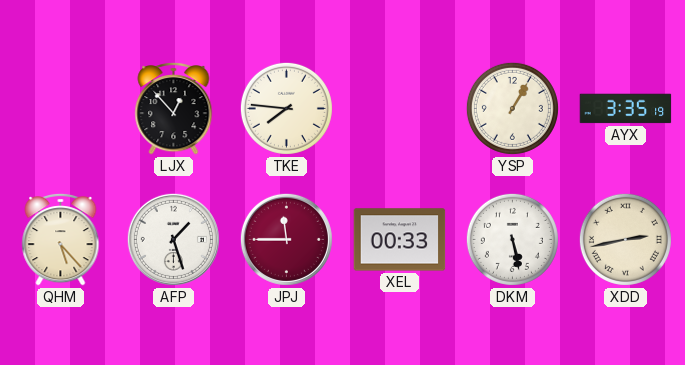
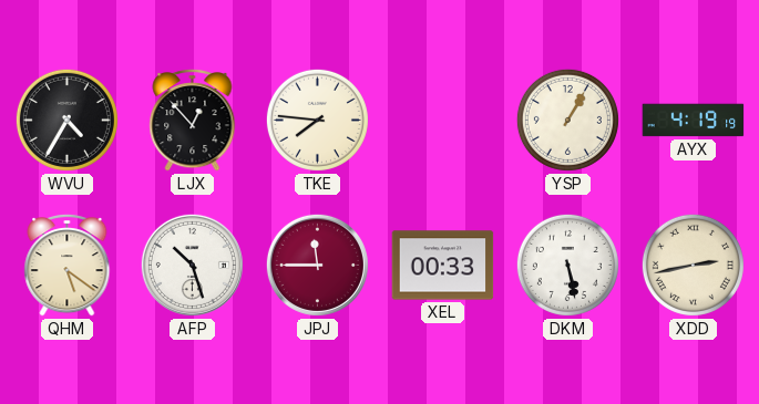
WVU: none -> 4:35 (66, 120)
AYX: 3:35 -> 4:19 (694, 121)
QHM: 5:23 -> 5:21 (68, 265)
AFP: 1:27 -> 10:27 (192, 265)
